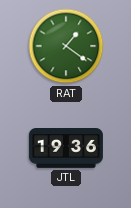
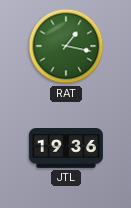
RAT: 1:21 -> 1:17 (66, 46)
